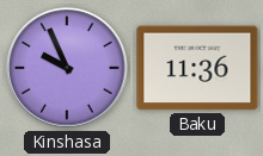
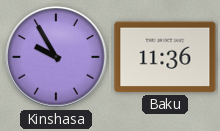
Kinshasa: 9:56 -> 9:55 (56, 57)
